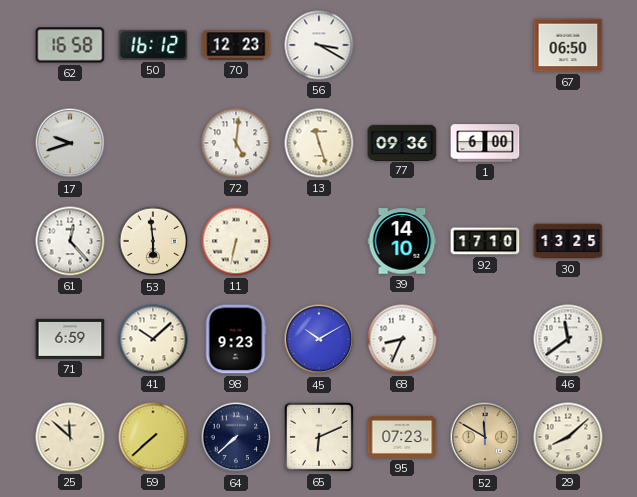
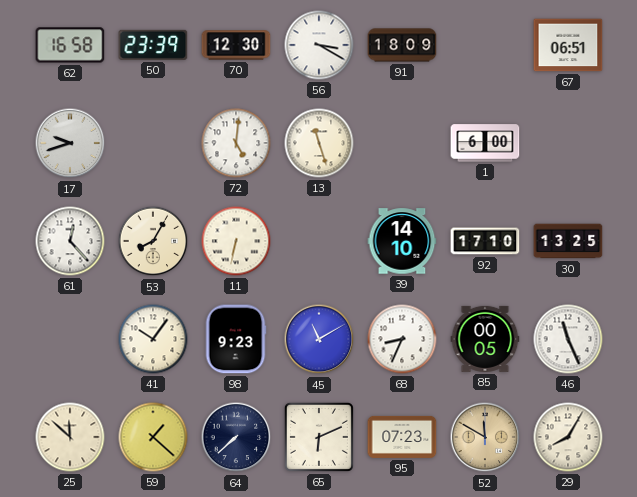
50: 16:12 -> 23:39 (153, 45)
70: 12:23 -> 12:30 (236, 45)
91: none -> 18:09 (402, 45)
67: 06:50 -> 06:51 (568, 45)
77: 09:36 -> none (402, 142)
53: 5:59 -> 8:05 (153, 241)
71: 6:59 -> none (70, 339)
41: 10:08 -> 10:06 (153, 339)
45: 10:10 -> 11:10 (319, 339)
85: none -> 00:05 (485, 339)
46: 11:39 -> 11:26 (568, 339)
59: 7:38 -> 1:22 (153, 437)
29: 8:08 -> 8:05 (568, 437)
